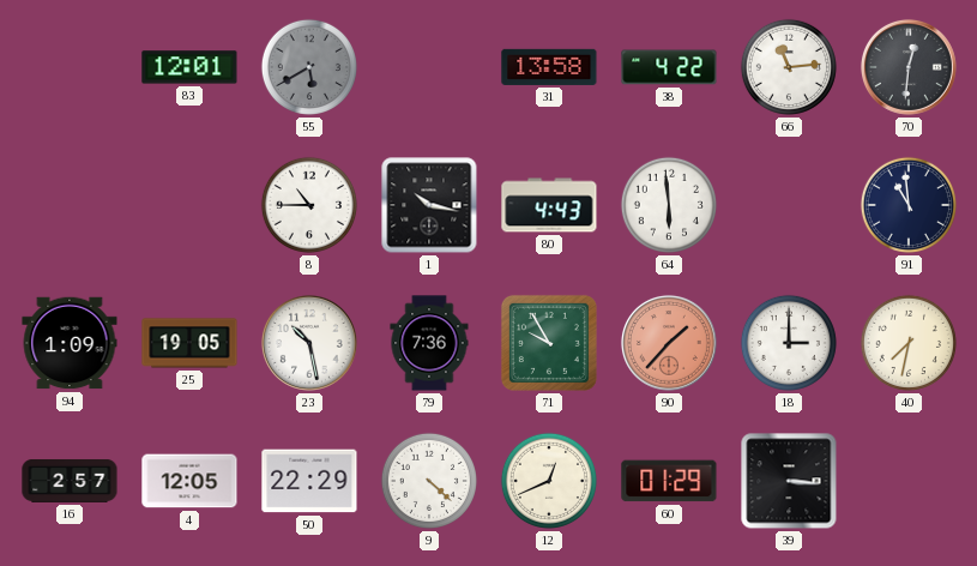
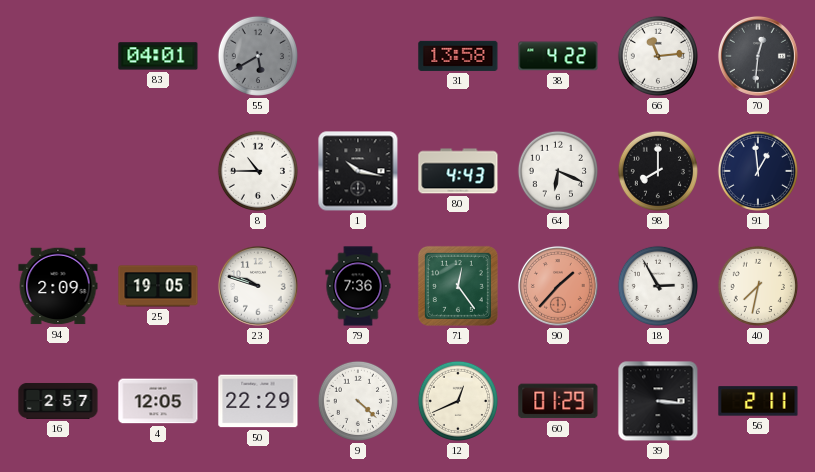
83: 12:01 -> 04:01 (158, 56)
64: 5:59 -> 6:19 (558, 171)
98: none -> 8:00 (658, 171)
91: 10:59 -> 12:59 (758, 171)
94: 1:09 -> 2:09 (58, 286)
23: 10:28 -> 9:48 (258, 286)
71: 9:55 -> 12:24 (458, 286)
18: 3:00 -> 2:55 (658, 286)
56: none -> 2:11 (758, 401)
